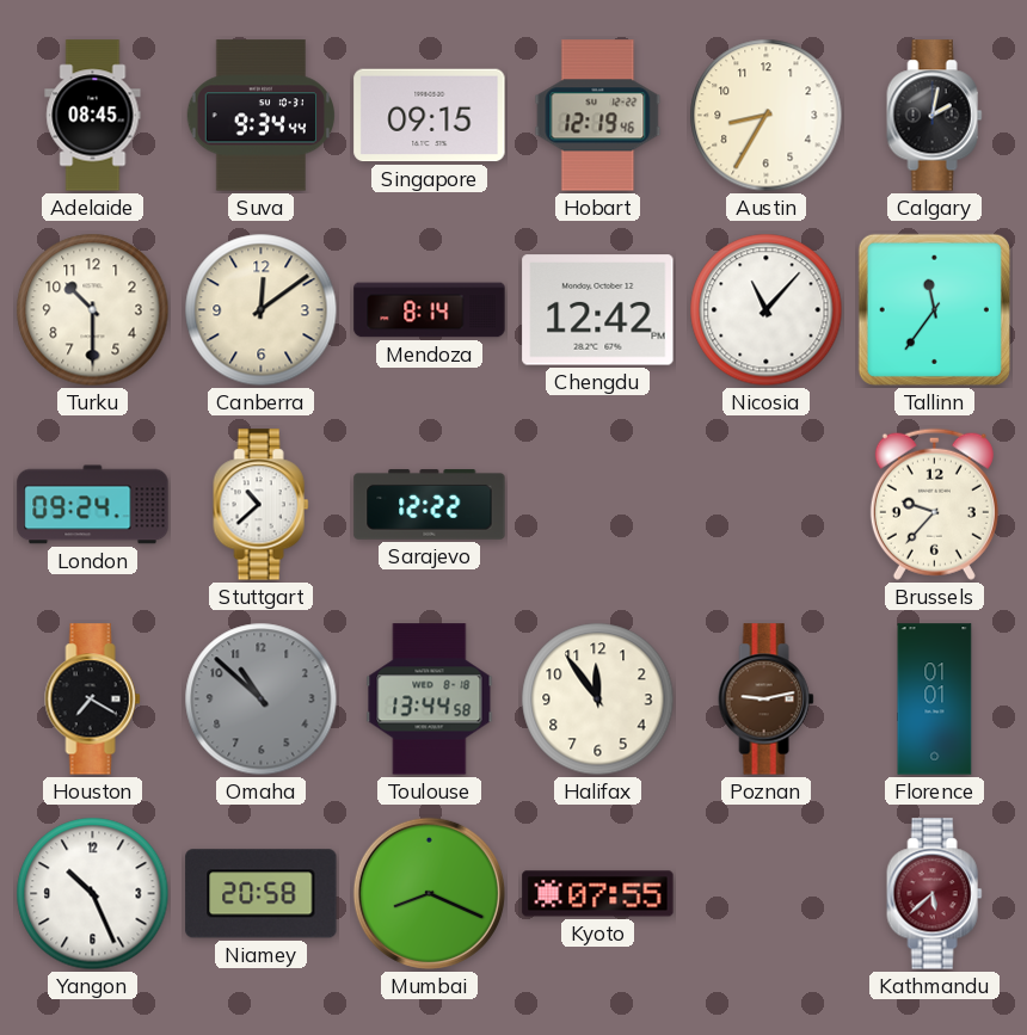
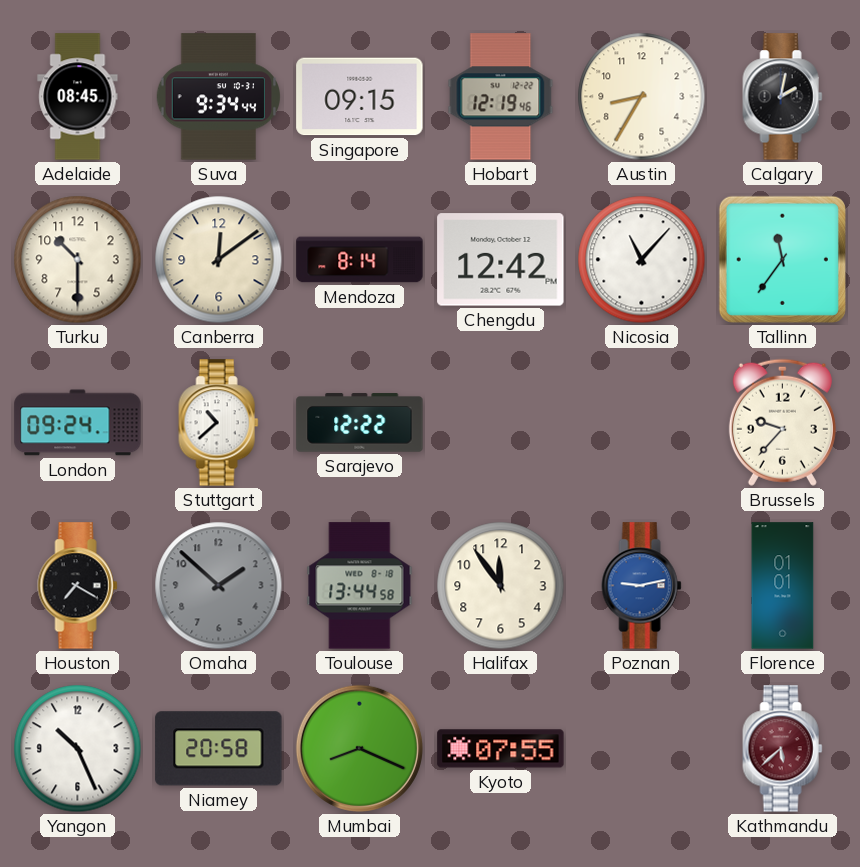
Omaha: 10:52 -> 1:52 (219, 586)
Poznan dial: brown -> blue (642, 586)
